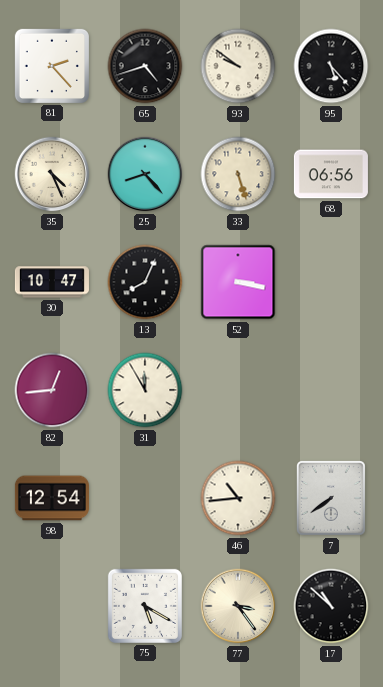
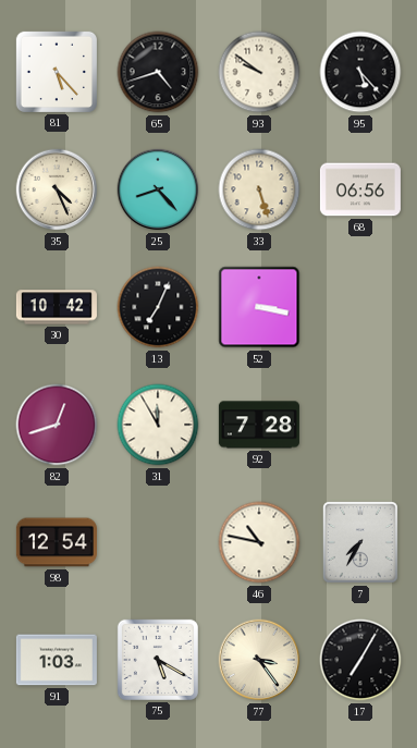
81: 2:23 -> 5:23 (57, 72)
30: 10:47 -> 10:42 (57, 307)
13: 8:04 -> 7:04 (158, 307)
82: 12:44 -> 12:42 (57, 425)
92: none -> 7:28 (259, 425)
46: 10:44 -> 10:47 (259, 542)
7: 7:39 -> 7:35 (360, 543)
91: none -> 1:03 (57, 660)
17: 10:52 -> 7:05 (360, 660)
